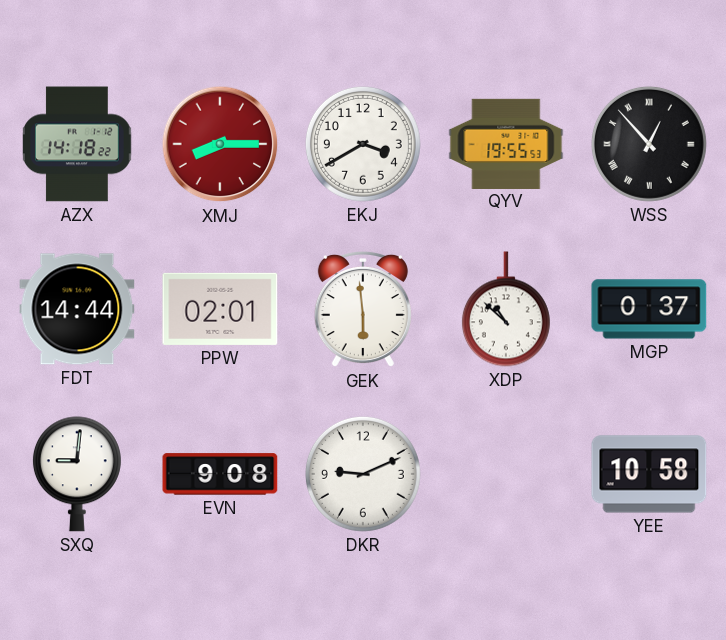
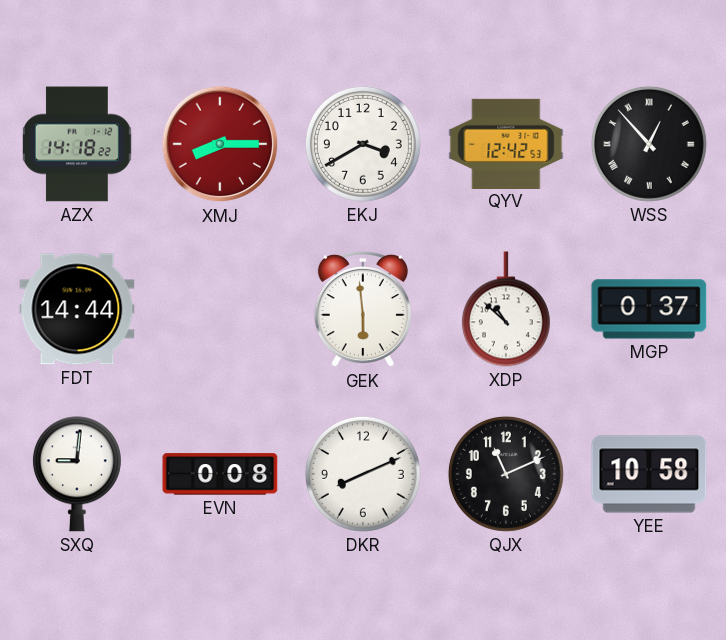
QYV: 19:55 -> 12:42 (506, 143)
PPW: 02:01 -> none (220, 309)
EVN: 9:08 -> 0:08 (220, 474)
DKR: 9:11 -> 8:11 (363, 474)
QJX: none -> 11:11 (506, 474)
